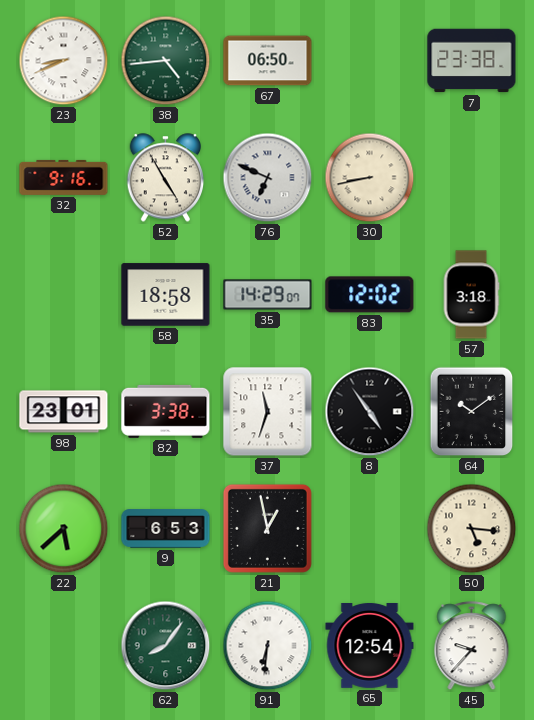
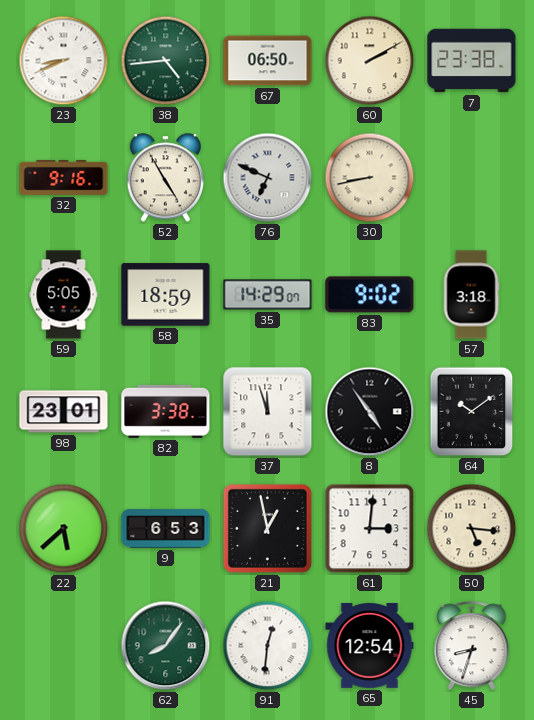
60: none -> 2:10 (370, 61)
59: none -> 5:05 (64, 295)
58: 18:58 -> 18:59 (166, 295)
83: 12:02 -> 9:02 (370, 295)
37: 11:33 -> 11:57 (268, 412)
61: none -> 3:01 (370, 529)
91: 6:31 -> 12:31 (268, 646)
45: 9:37 -> 8:33 (472, 646)
